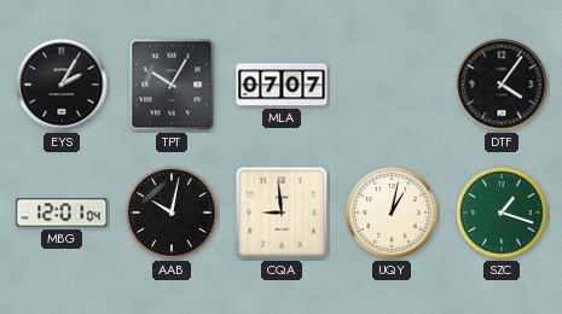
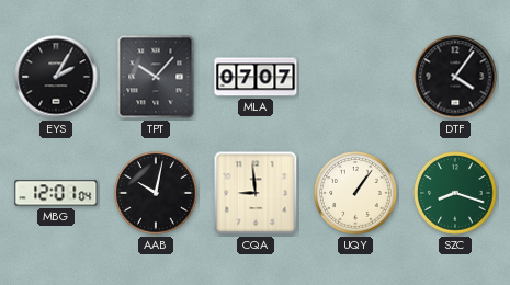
TPT: 10:05 -> 10:07 (156, 77)
UQY: 1:02 -> 1:06 (355, 193)
SZC: 1:18 -> 8:18 (455, 193)
